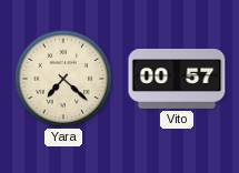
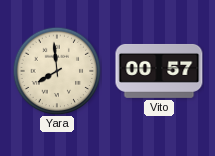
Yara: 7:22 -> 7:59 (57, 71)
